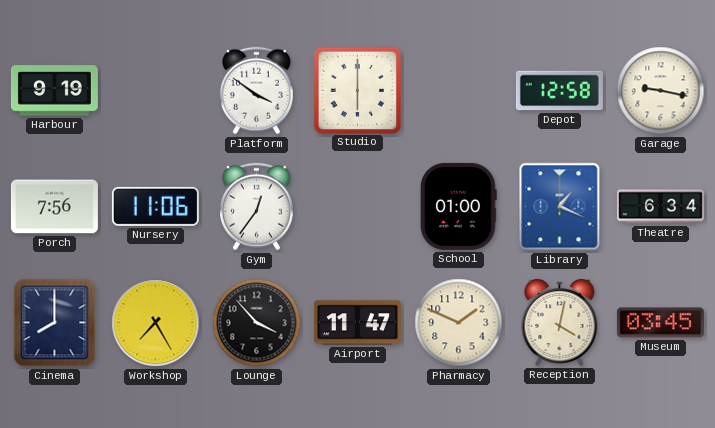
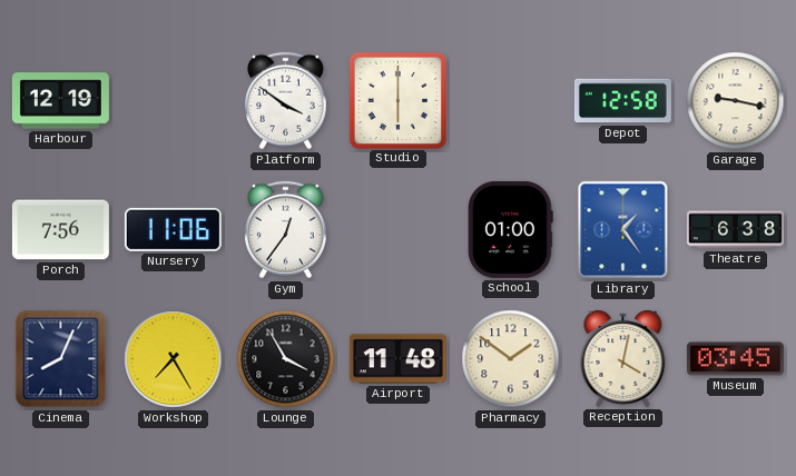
Harbour: 9:19 -> 12:19 (60, 101)
Library: 1:19 -> 1:24 (623, 230)
Theatre: 6:34 -> 6:38 (735, 230)
Cinema: 8:00 -> 8:04 (61, 359)
Lounge: 3:53 -> 3:55 (286, 359)
Airport: 11:47 -> 11:48 (397, 359)
Pharmacy: 1:49 -> 1:51 (511, 359)
